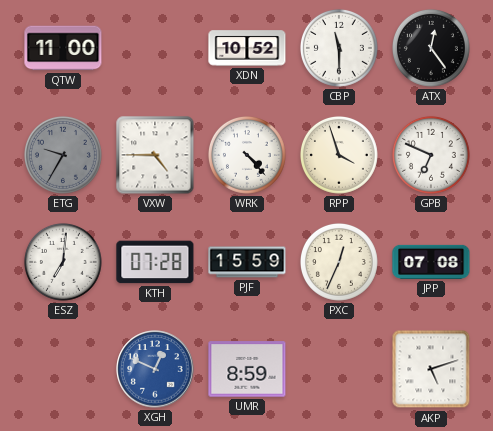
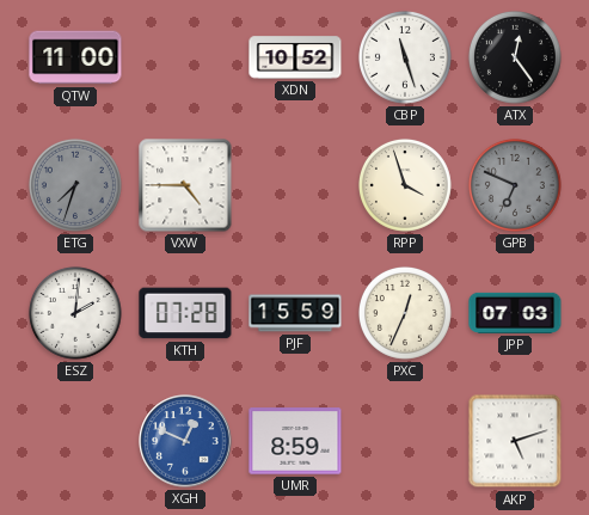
CBP: 11:30 -> 11:27 (405, 57)
ETG: 9:35 -> 7:33 (75, 185)
WRK: 4:23 -> none (247, 155)
GPB dial: white -> grey (515, 185)
ESZ: 7:01 -> 2:01 (75, 313)
JPP: 07:08 -> 07:03 (515, 313)
